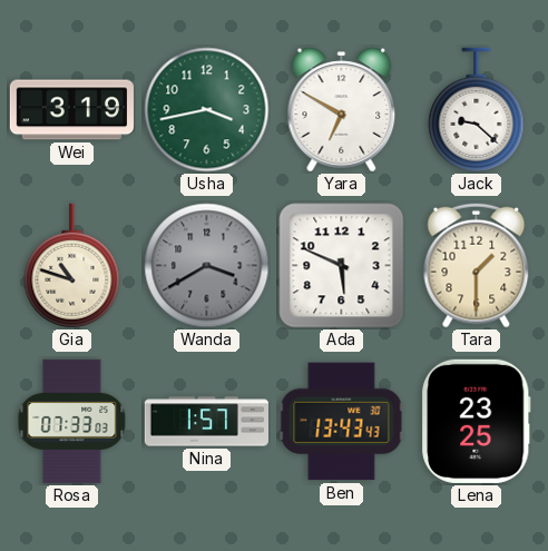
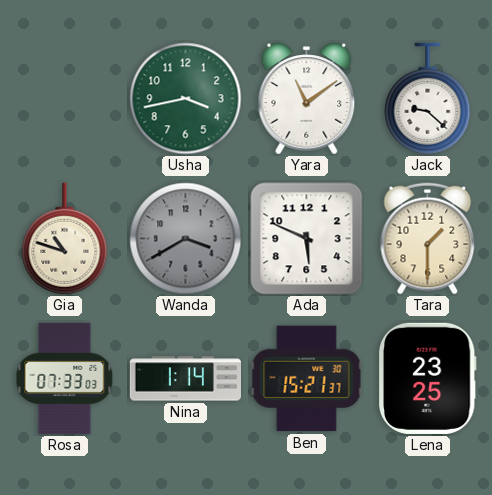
Wei: 3:19 -> none (71, 110)
Yara: 6:50 -> 11:09 (307, 99)
Nina: 1:57 -> 1:14 (185, 379)
Ben: 13:43 -> 15:21 (307, 379)
